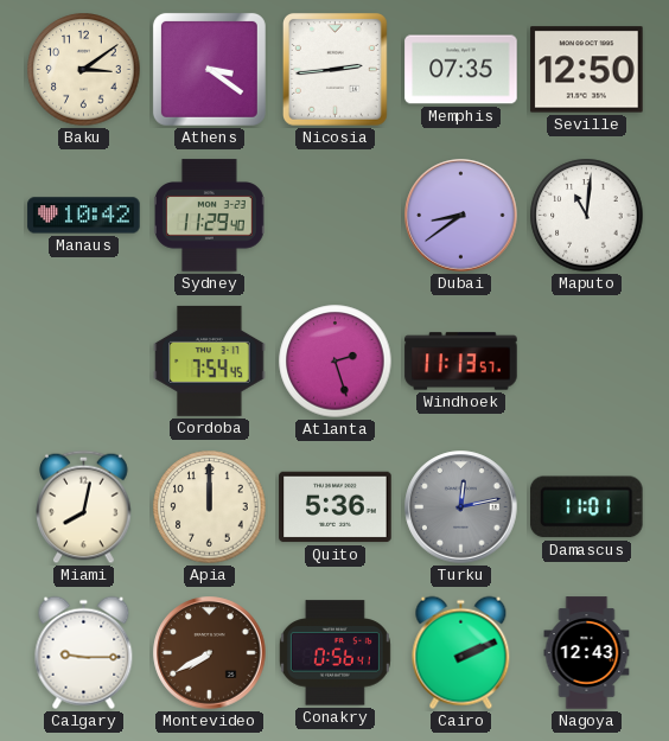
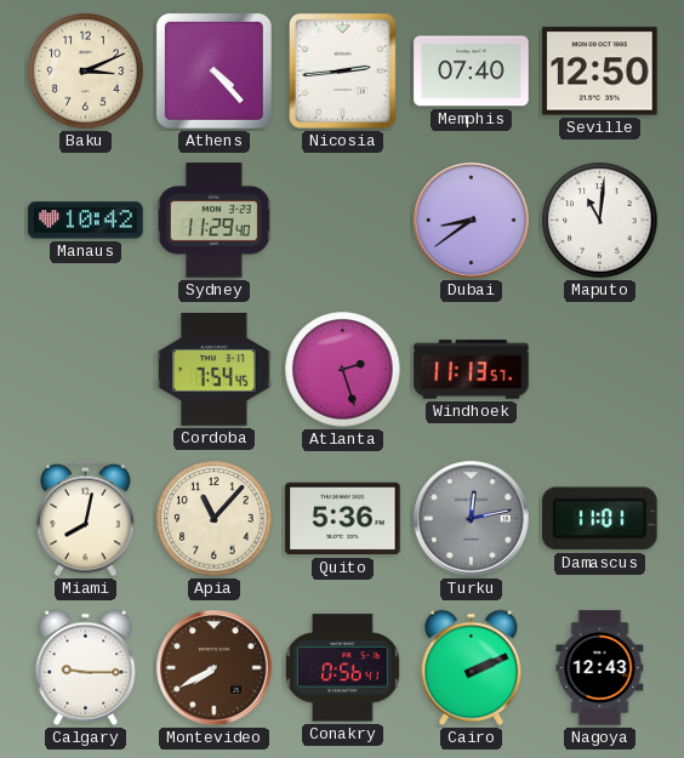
Baku: 3:09 -> 3:11 (86, 72)
Athens: 3:21 -> 4:23 (213, 70)
Memphis: 07:35 -> 07:40 (472, 72)
Apia: 12:00 -> 11:07 (215, 519)
